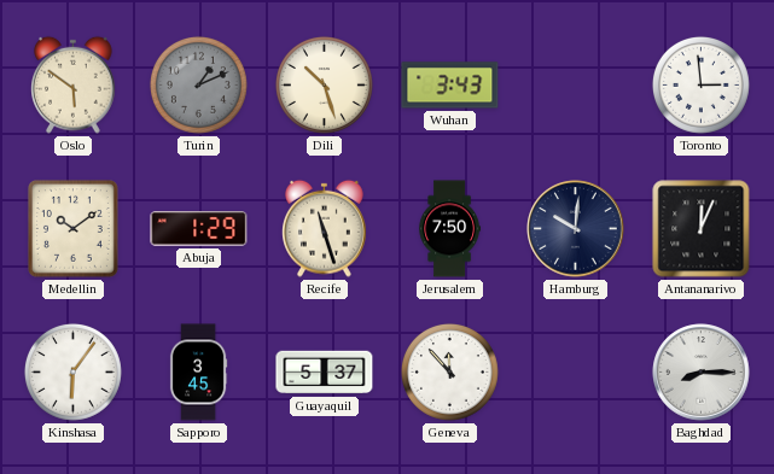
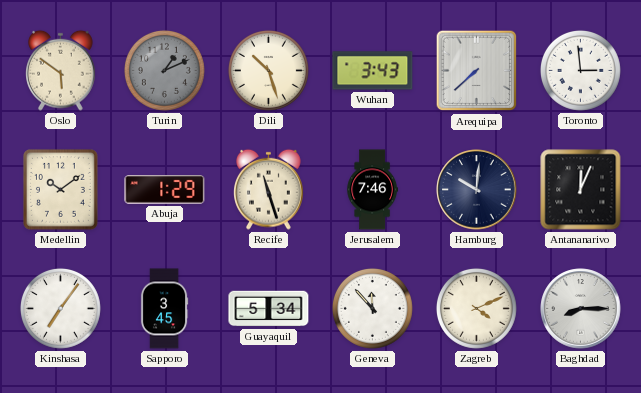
Arequipa: none -> 7:38 (477, 71)
Jerusalem: 7:50 -> 7:46 (372, 190)
Kinshasa: 6:06 -> 7:06 (60, 308)
Guayaquil: 5:37 -> 5:34 (269, 309)
Zagreb: none -> 4:11 (476, 308)
